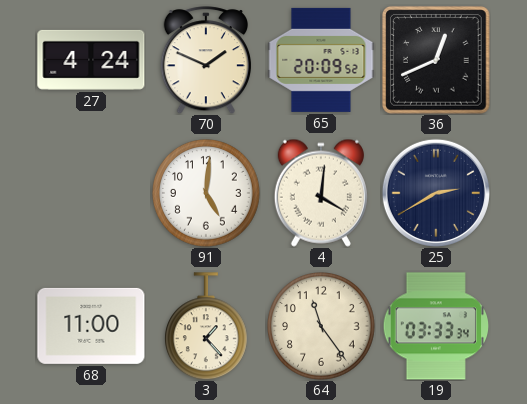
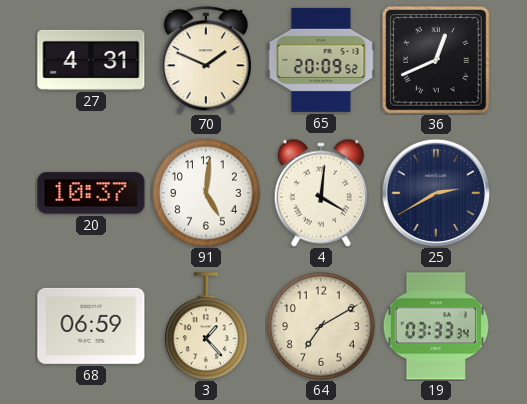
27: 4:24 -> 4:31 (91, 60)
20: none -> 10:37 (91, 193)
68: 11:00 -> 06:59 (91, 326)
64: 11:24 -> 7:10 (322, 327)
